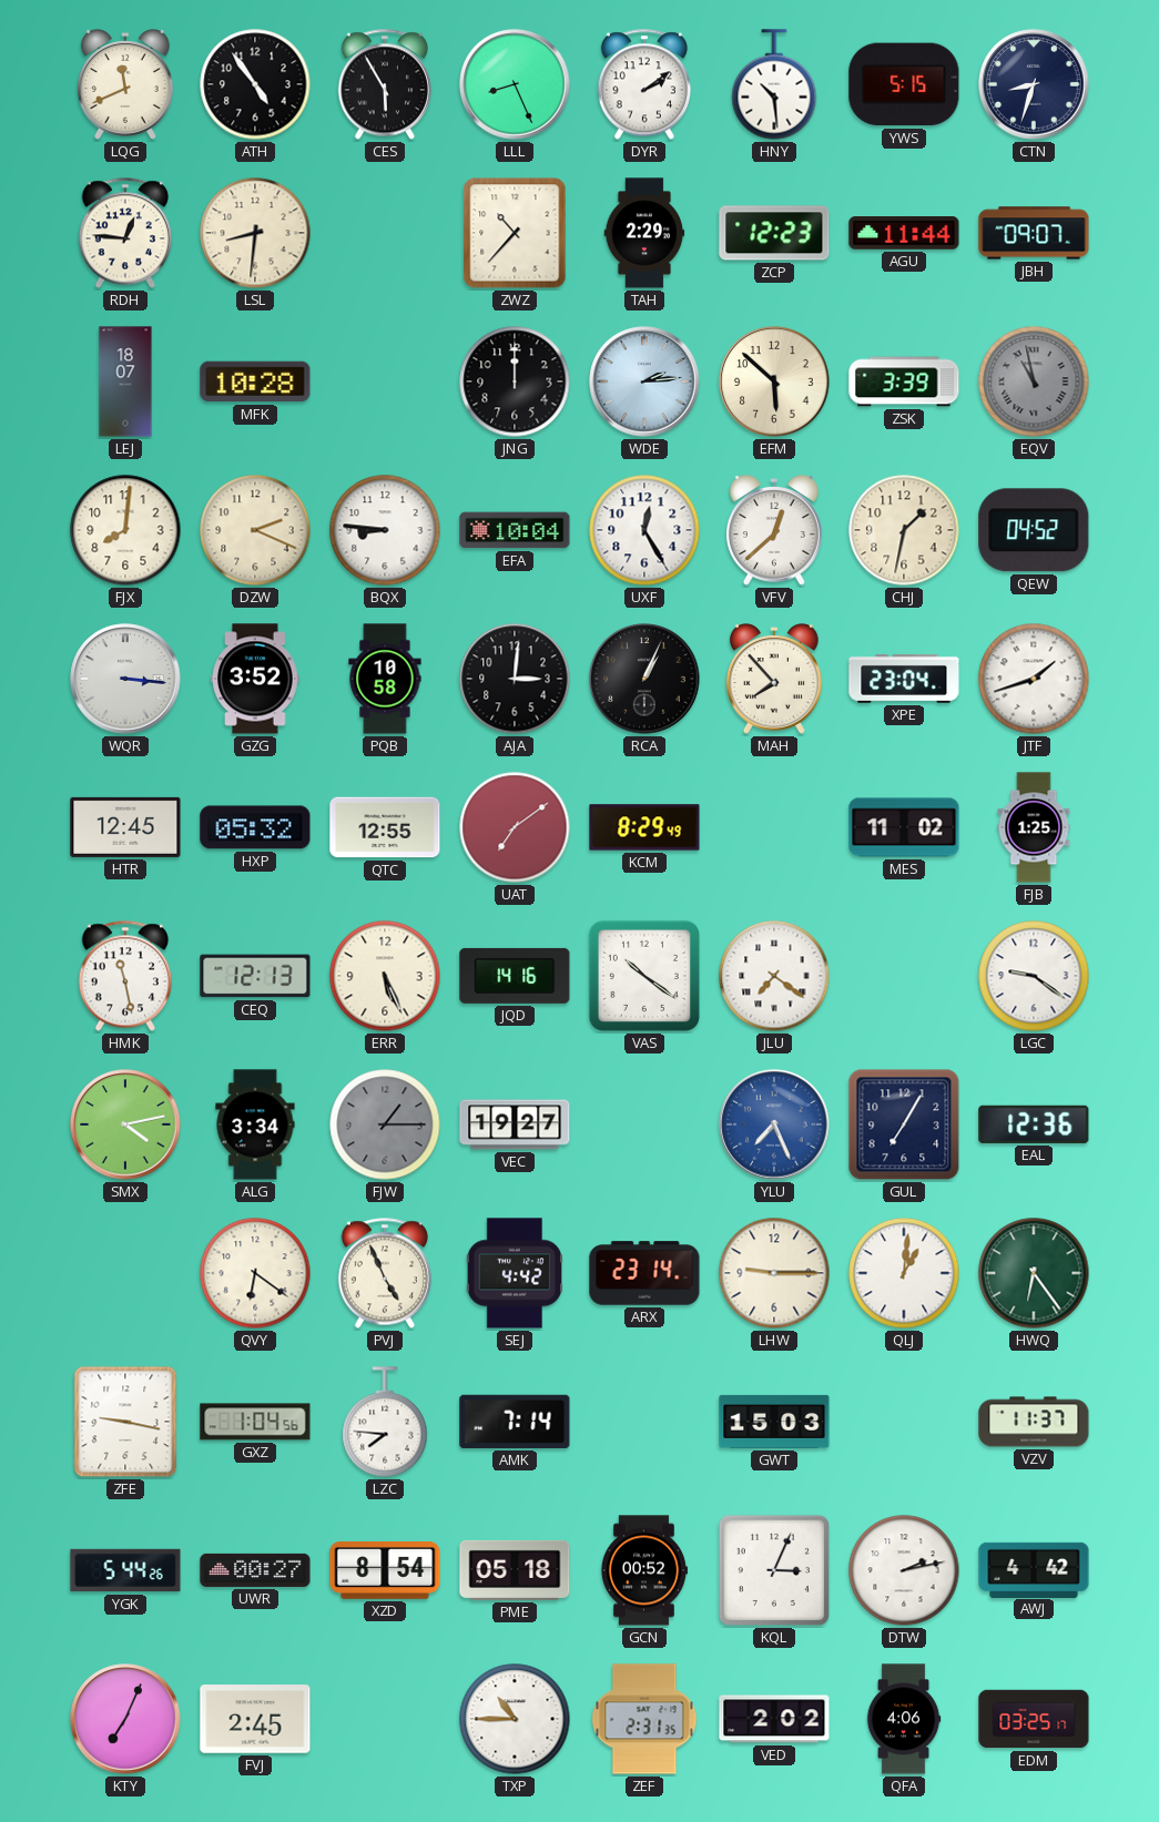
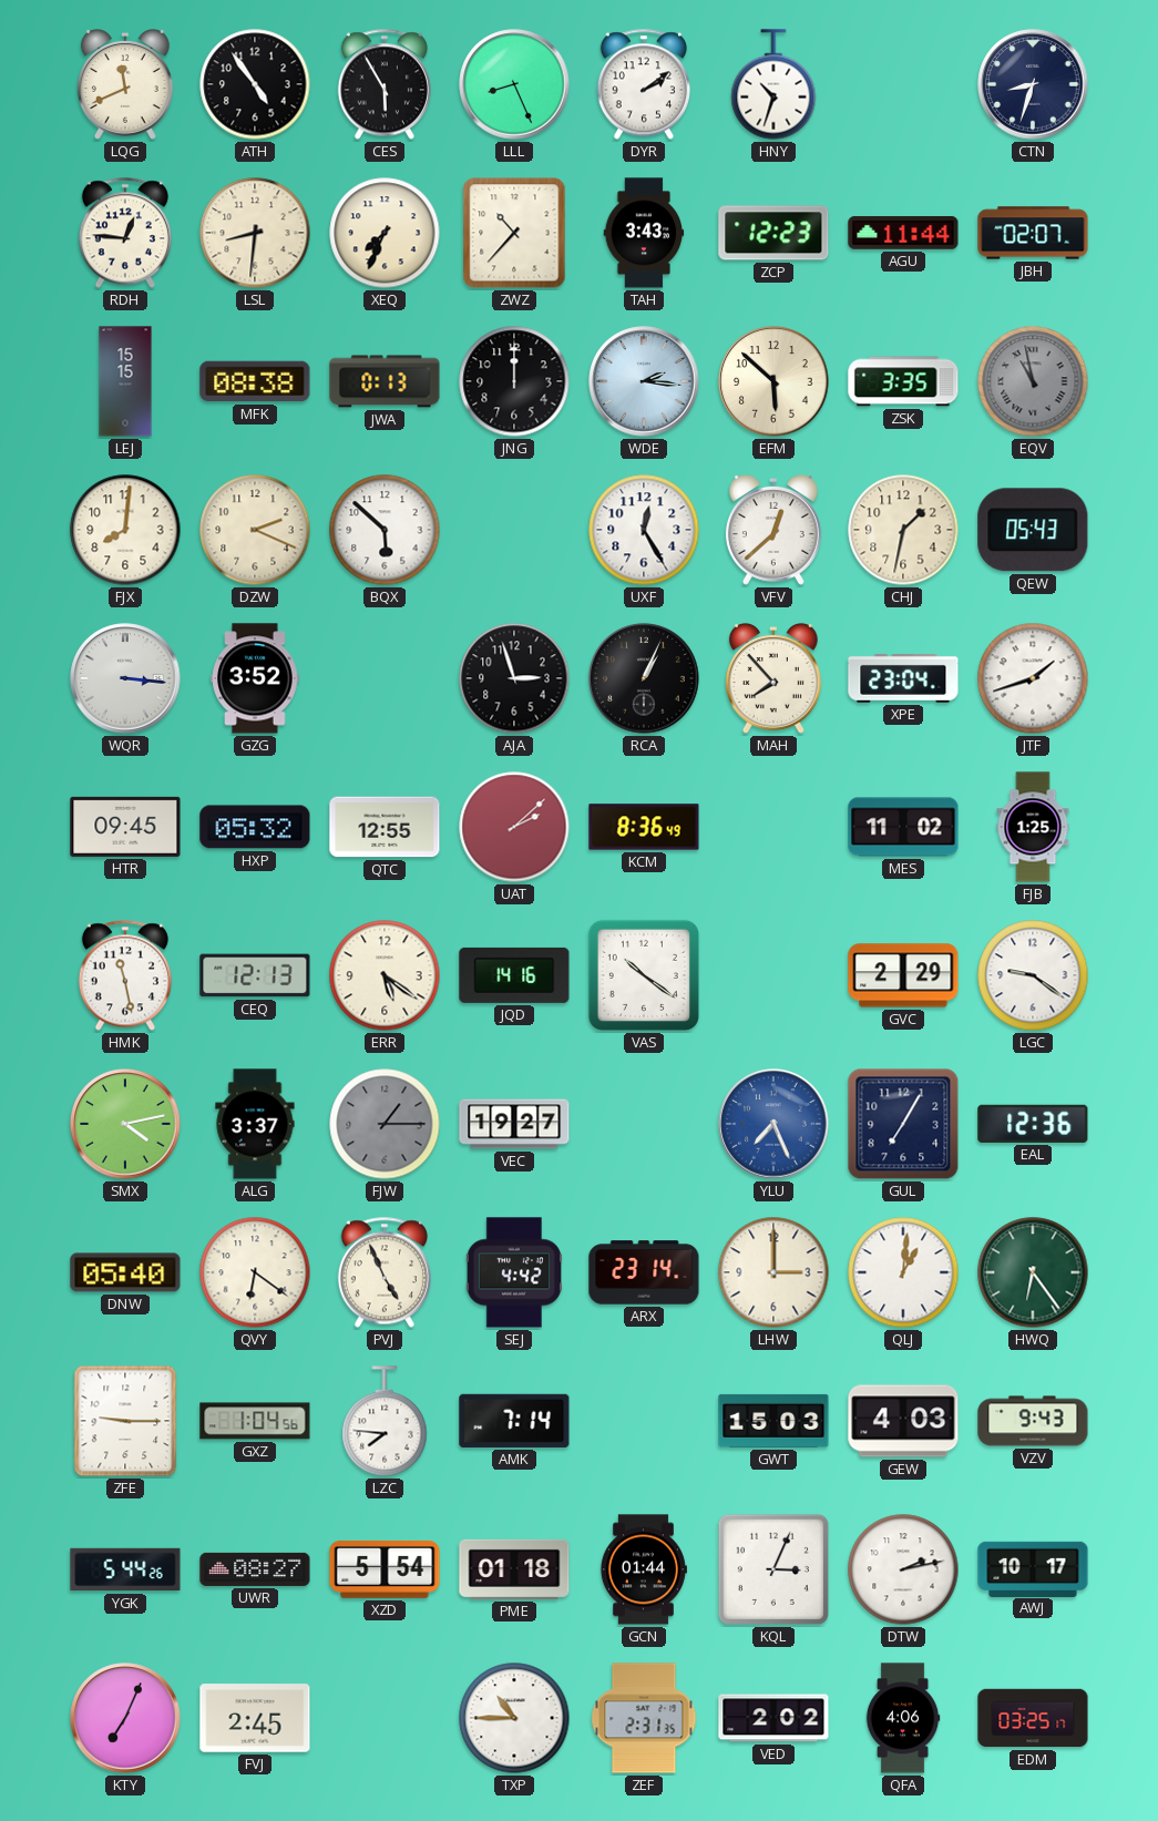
HNY: 10:29 -> 10:33 (773, 84)
YWS: 5:15 -> none (904, 84)
XEQ: none -> 7:34 (385, 233)
TAH: 2:29 -> 3:43 (644, 233)
JBH: 09:07 -> 02:07 (1033, 233)
LEJ: 18:07 -> 15:15 (125, 381)
MFK: 10:28 -> 08:38 (255, 381)
JWA: none -> 0:13 (385, 381)
WDE: 2:14 -> 2:16 (644, 381)
ZSK: 3:39 -> 3:35 (903, 381)
BQX: 8:46 -> 5:52 (385, 530)
EFA: 10:04 -> none (515, 530)
QEW: 04:52 -> 05:43 (1033, 530)
PQB: 10:58 -> none (385, 679)
AJA: 3:01 -> 2:57 (514, 678)
HTR: 12:45 -> 09:45 (125, 827)
UAT: 7:09 -> 2:08 (514, 827)
KCM: 8:29 -> 8:36 (644, 827)
ERR: 5:26 -> 5:21 (385, 975)
JLU: 7:21 -> none (774, 976)
GVC: none -> 2:29 (903, 975)
ALG: 3:34 -> 3:37 (255, 1124)
DNW: none -> 05:40 (125, 1272)
LHW: 9:15 -> 3:00 (773, 1272)
ZFE: 9:17 -> 9:15 (125, 1421)
GEW: none -> 4:03 (903, 1421)
VZV: 11:37 -> 9:43 (1033, 1421)
UWR: 00:27 -> 08:27 (255, 1569)
XZD: 8:54 -> 5:54 (385, 1571)
PME: 05:18 -> 01:18 (514, 1569)
GCN: 00:52 -> 01:44 (643, 1569)
AWJ: 4:42 -> 10:17 (1033, 1568)
